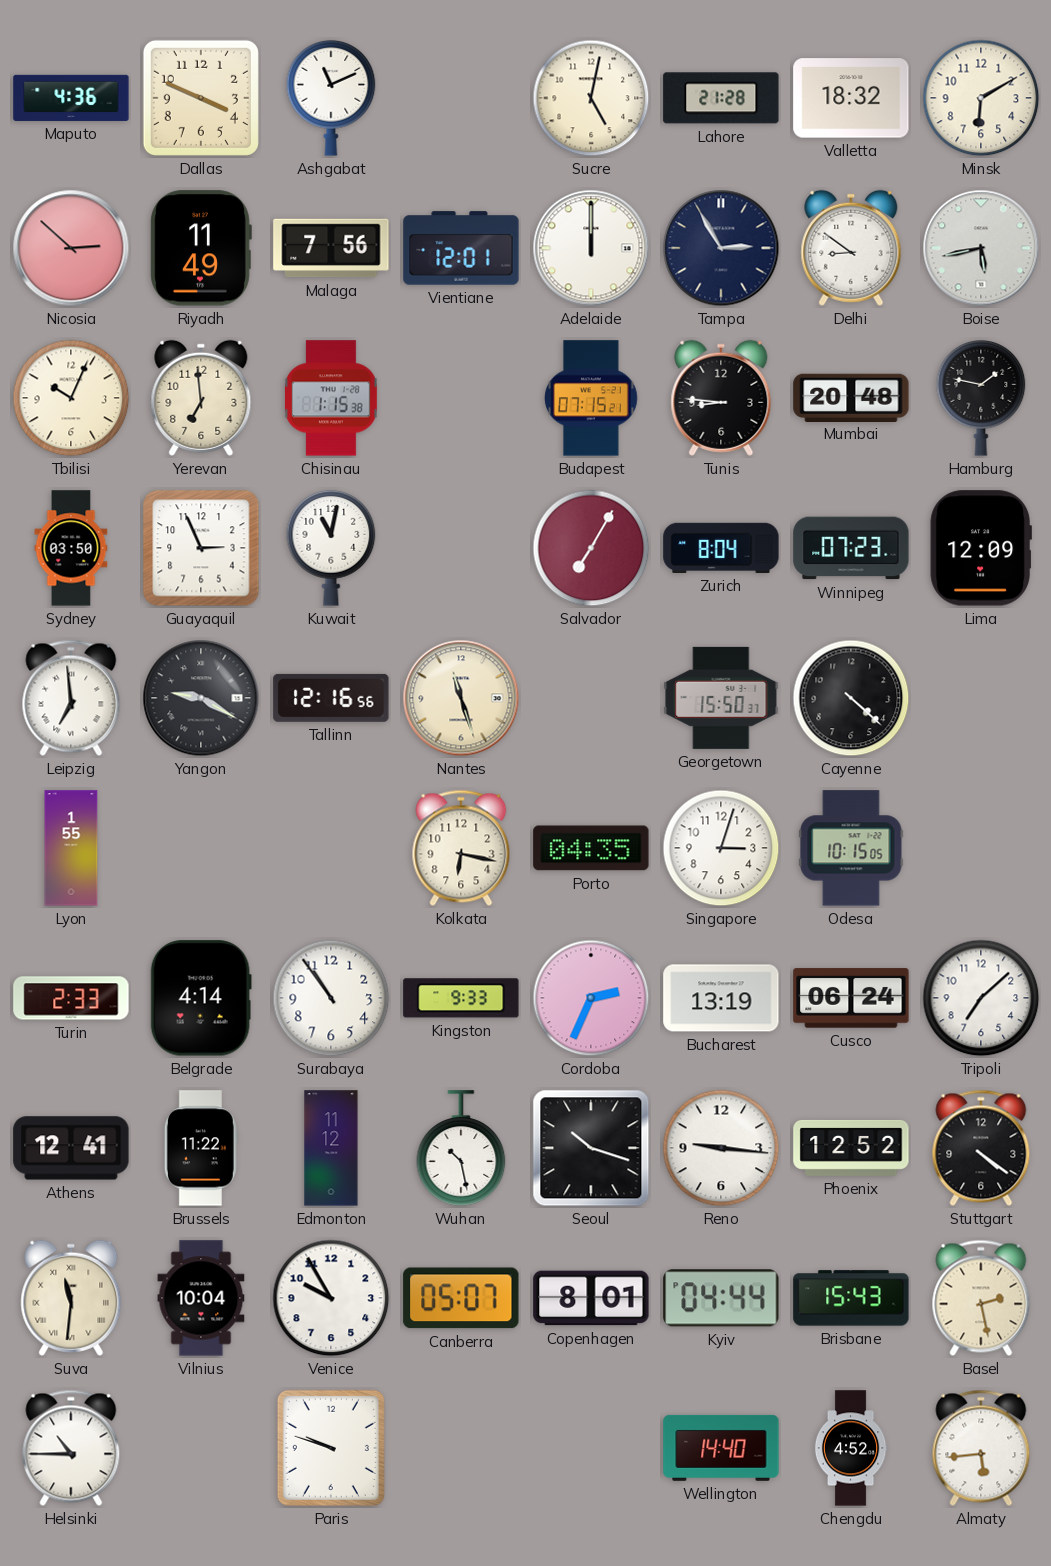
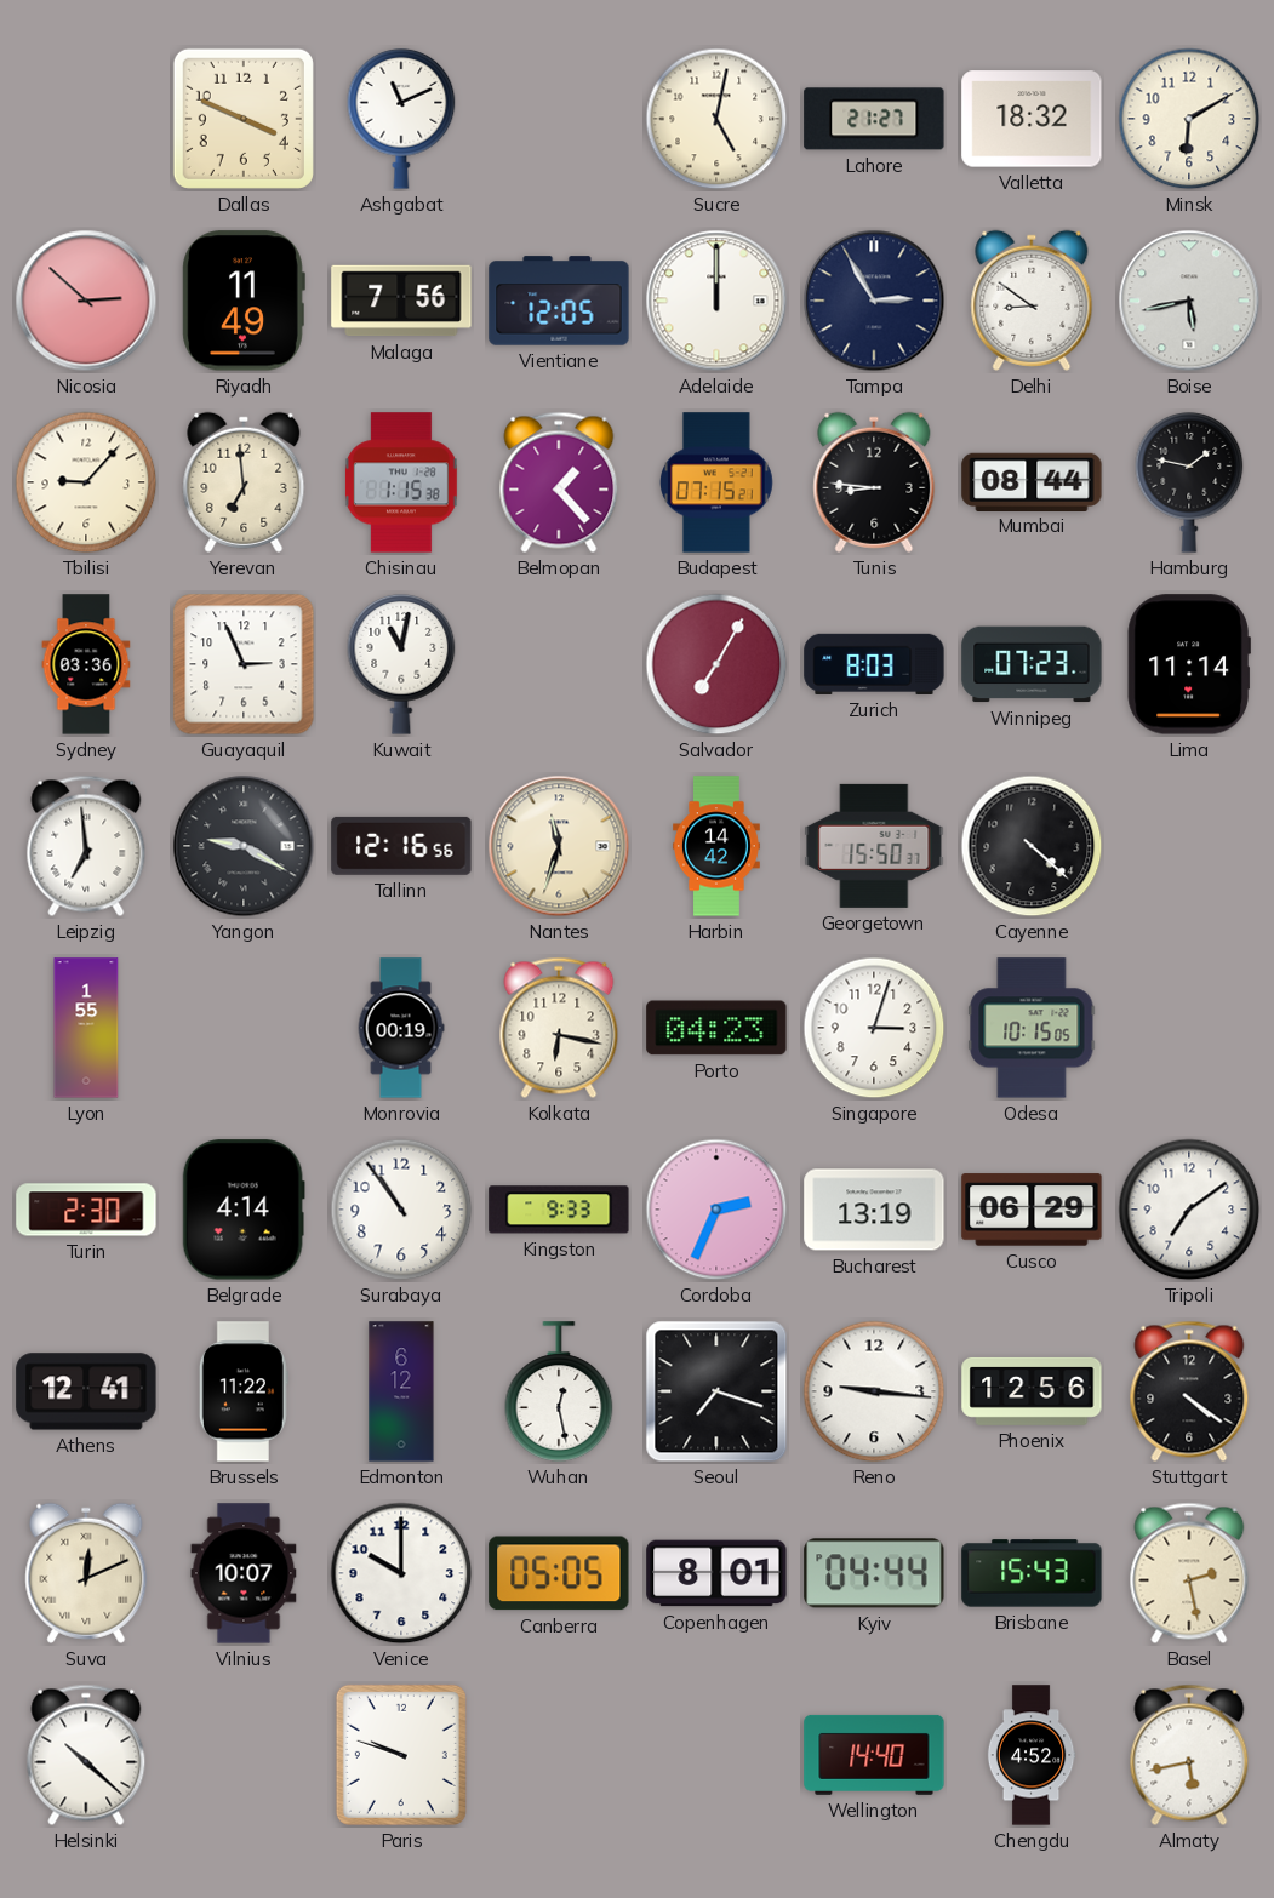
Maputo: 4:36 -> none (71, 98)
Lahore: 21:28 -> 21:27 (874, 119)
Vientiane: 12:01 -> 12:05 (559, 301)
Tbilisi: 10:04 -> 9:07 (86, 482)
Belmopan: none -> 1:23 (559, 482)
Mumbai: 20:48 -> 08:44 (1032, 481)
Sydney: 03:50 -> 03:36 (86, 664)
Zurich: 8:04 -> 8:03 (874, 664)
Lima: 12:09 -> 11:14 (1189, 664)
Nantes: 11:27 -> 11:33 (559, 846)
Harbin: none -> 14:42 (718, 846)
Monrovia: none -> 00:19 (401, 1028)
Porto: 04:35 -> 04:23 (716, 1028)
Turin: 2:33 -> 2:30 (86, 1210)
Cusco: 06:24 -> 06:29 (1032, 1210)
Tripoli: 7:08 -> 7:09 (1189, 1210)
Edmonton: 11:12 -> 6:12 (401, 1391)
Wuhan: 10:28 -> 12:28 (559, 1391)
Seoul: 10:18 -> 7:18 (716, 1391)
Phoenix: 12:52 -> 12:56 (1032, 1391)
Suva: 11:31 -> 12:11 (86, 1573)
Vilnius: 10:04 -> 10:07 (244, 1573)
Venice: 9:55 -> 10:00 (401, 1573)
Canberra: 05:07 -> 05:05 (559, 1573)
Helsinki: 10:45 -> 10:22 (86, 1755)
Almaty: 5:44 -> 5:43 (1189, 1755)
